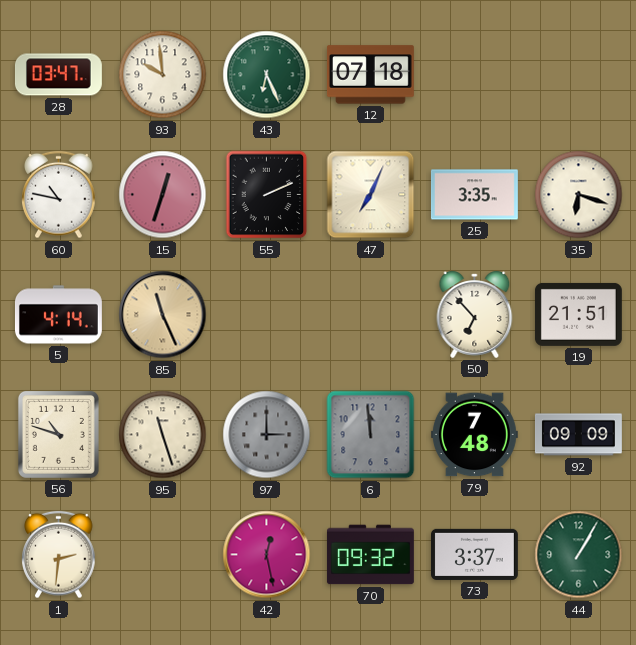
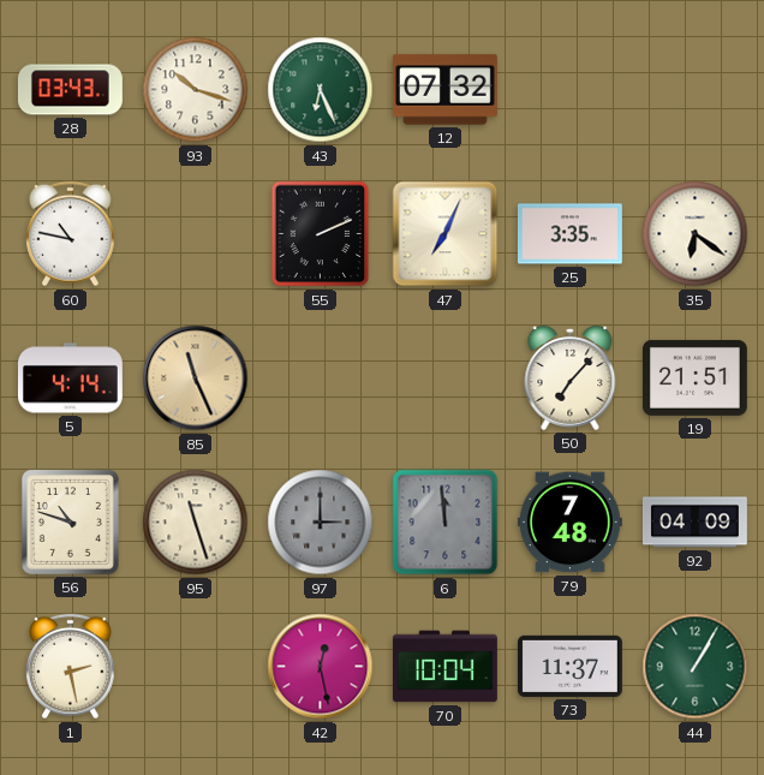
28: 03:47 -> 03:43 (70, 90)
93: 9:59 -> 10:18 (196, 90)
12: 07:18 -> 07:32 (444, 90)
15: 12:33 -> none (163, 195)
35: 6:18 -> 6:21 (696, 234)
50: 6:53 -> 7:07 (571, 377)
92: 09:09 -> 04:09 (694, 523)
1: 2:31 -> 2:28 (71, 667)
70: 09:32 -> 10:04 (444, 667)
73: 3:37 -> 11:37 (569, 666)
